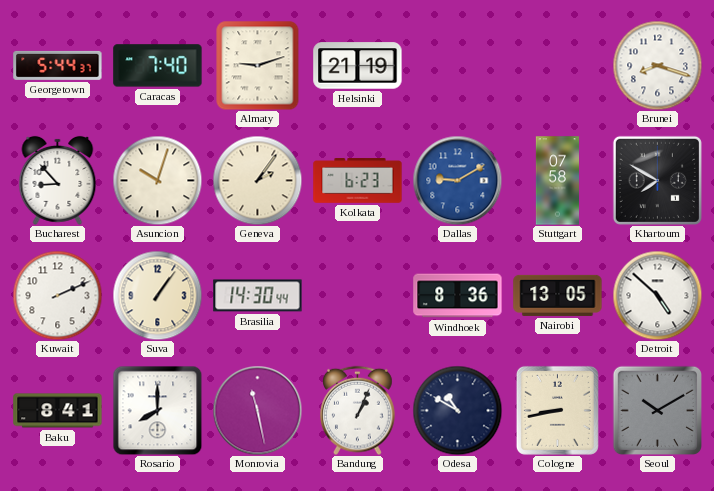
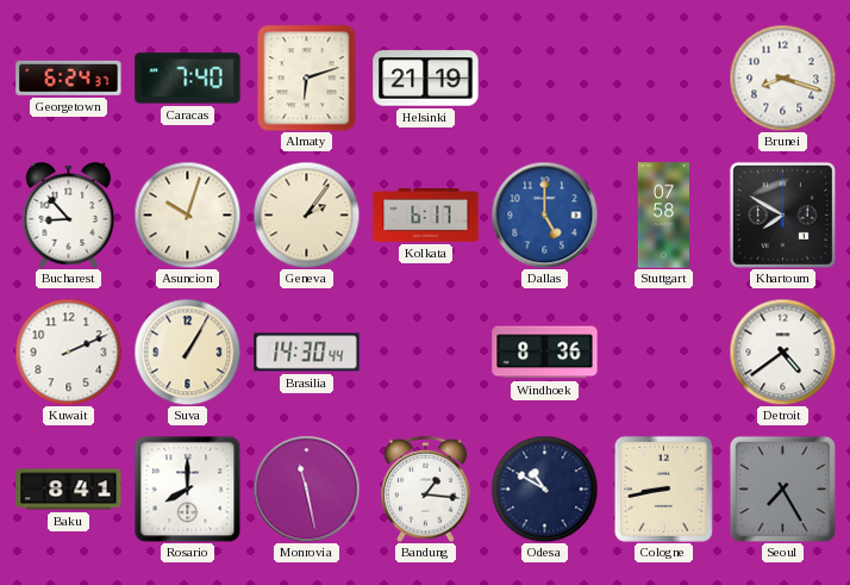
Georgetown: 5:44 -> 6:24 (69, 77)
Almaty: 9:12 -> 6:12 (307, 77)
Kolkata: 6:23 -> 6:17 (426, 216)
Dallas: 9:10 -> 5:00 (544, 214)
Suva: 1:06 -> 1:05 (187, 351)
Nairobi: 13:05 -> none (558, 295)
Detroit: 4:52 -> 4:39 (782, 351)
Bandung: 1:04 -> 1:16 (426, 488)
Seoul: 10:10 -> 7:25 (782, 488)
